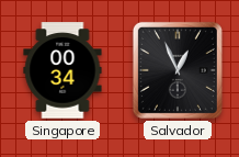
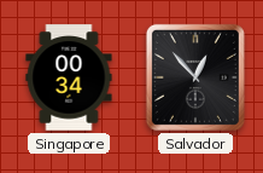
Salvador: 12:56 -> 12:53 (195, 77)
